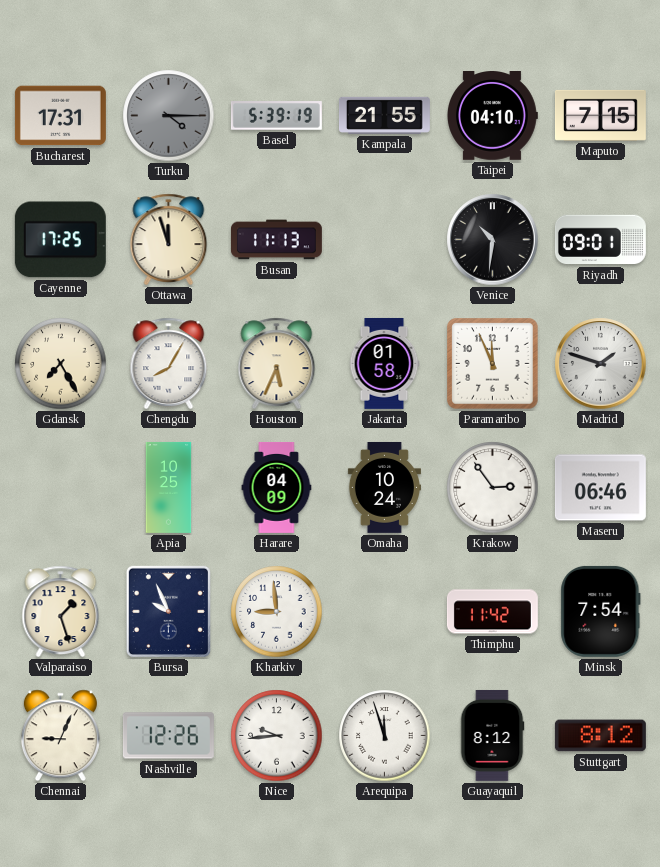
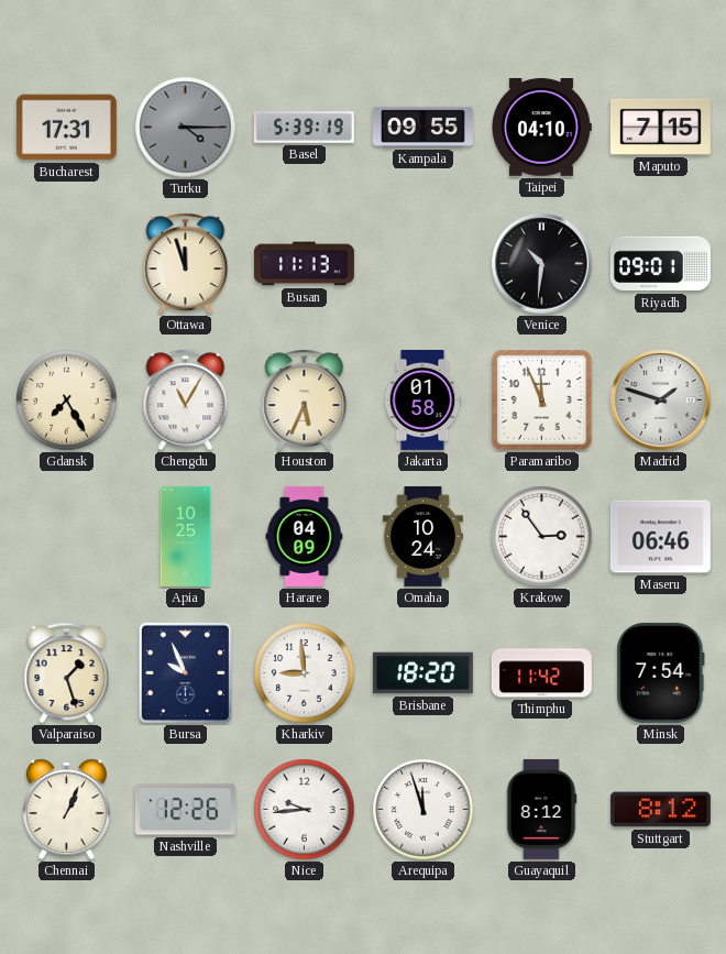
Kampala: 21:55 -> 09:55 (422, 127)
Cayenne: 17:25 -> none (60, 240)
Chengdu: 8:05 -> 11:05 (186, 401)
Brisbane: none -> 18:20 (422, 673)
Chennai: 9:04 -> 1:04 (66, 810)
